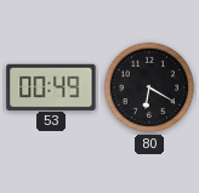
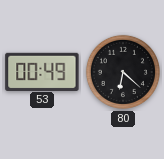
80: 6:20 -> 6:22 (123, 72)
